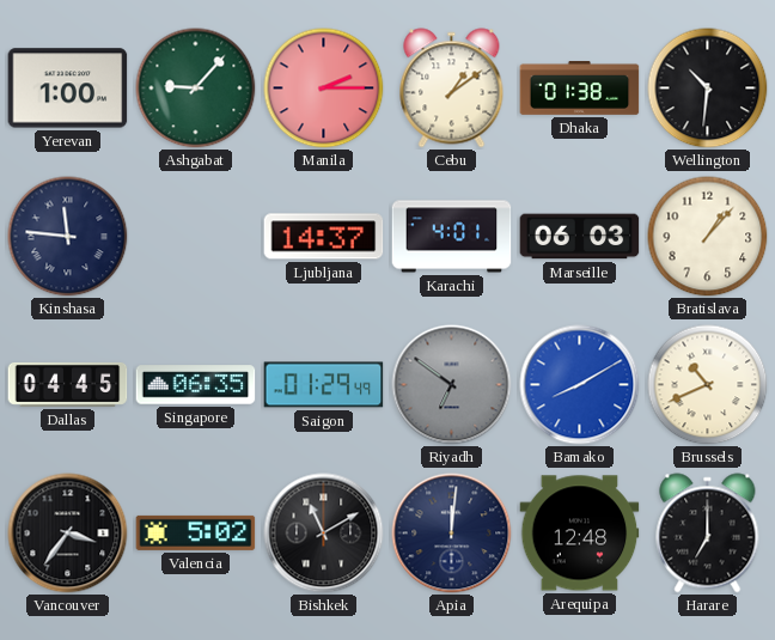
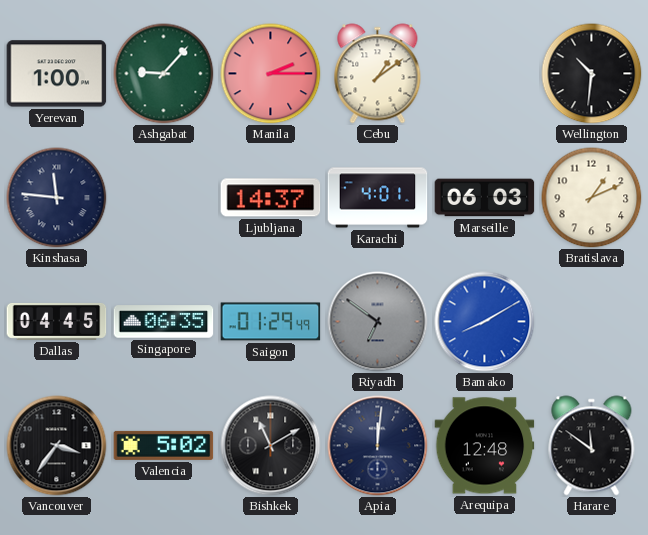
Dhaka: 01:38 -> none (580, 89)
Bratislava: 1:07 -> 1:11 (592, 198)
Brussels: 10:41 -> none (708, 385)
Harare: 7:00 -> 11:51 (592, 446)
